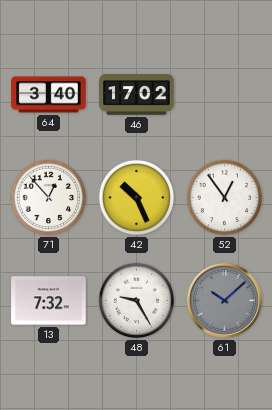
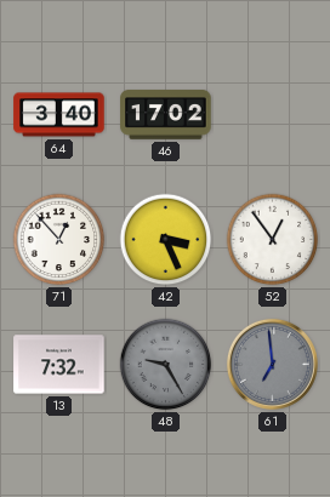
42: 10:26 -> 3:26 (166, 240)
48 dial: white -> grey (166, 365)
61: 10:08 -> 6:59 (272, 364)
